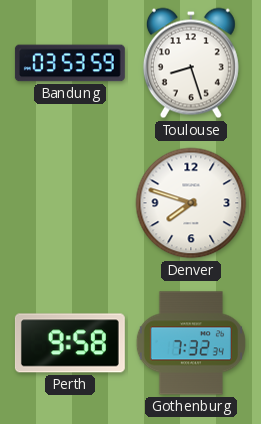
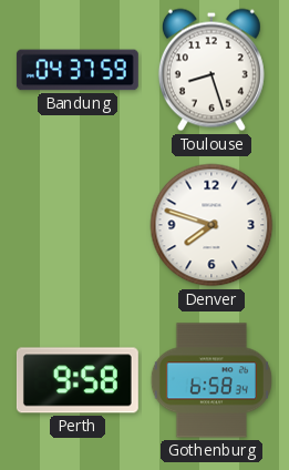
Bandung: 03:53 -> 04:37 (78, 70)
Gothenburg: 7:32 -> 6:58 (211, 380)
